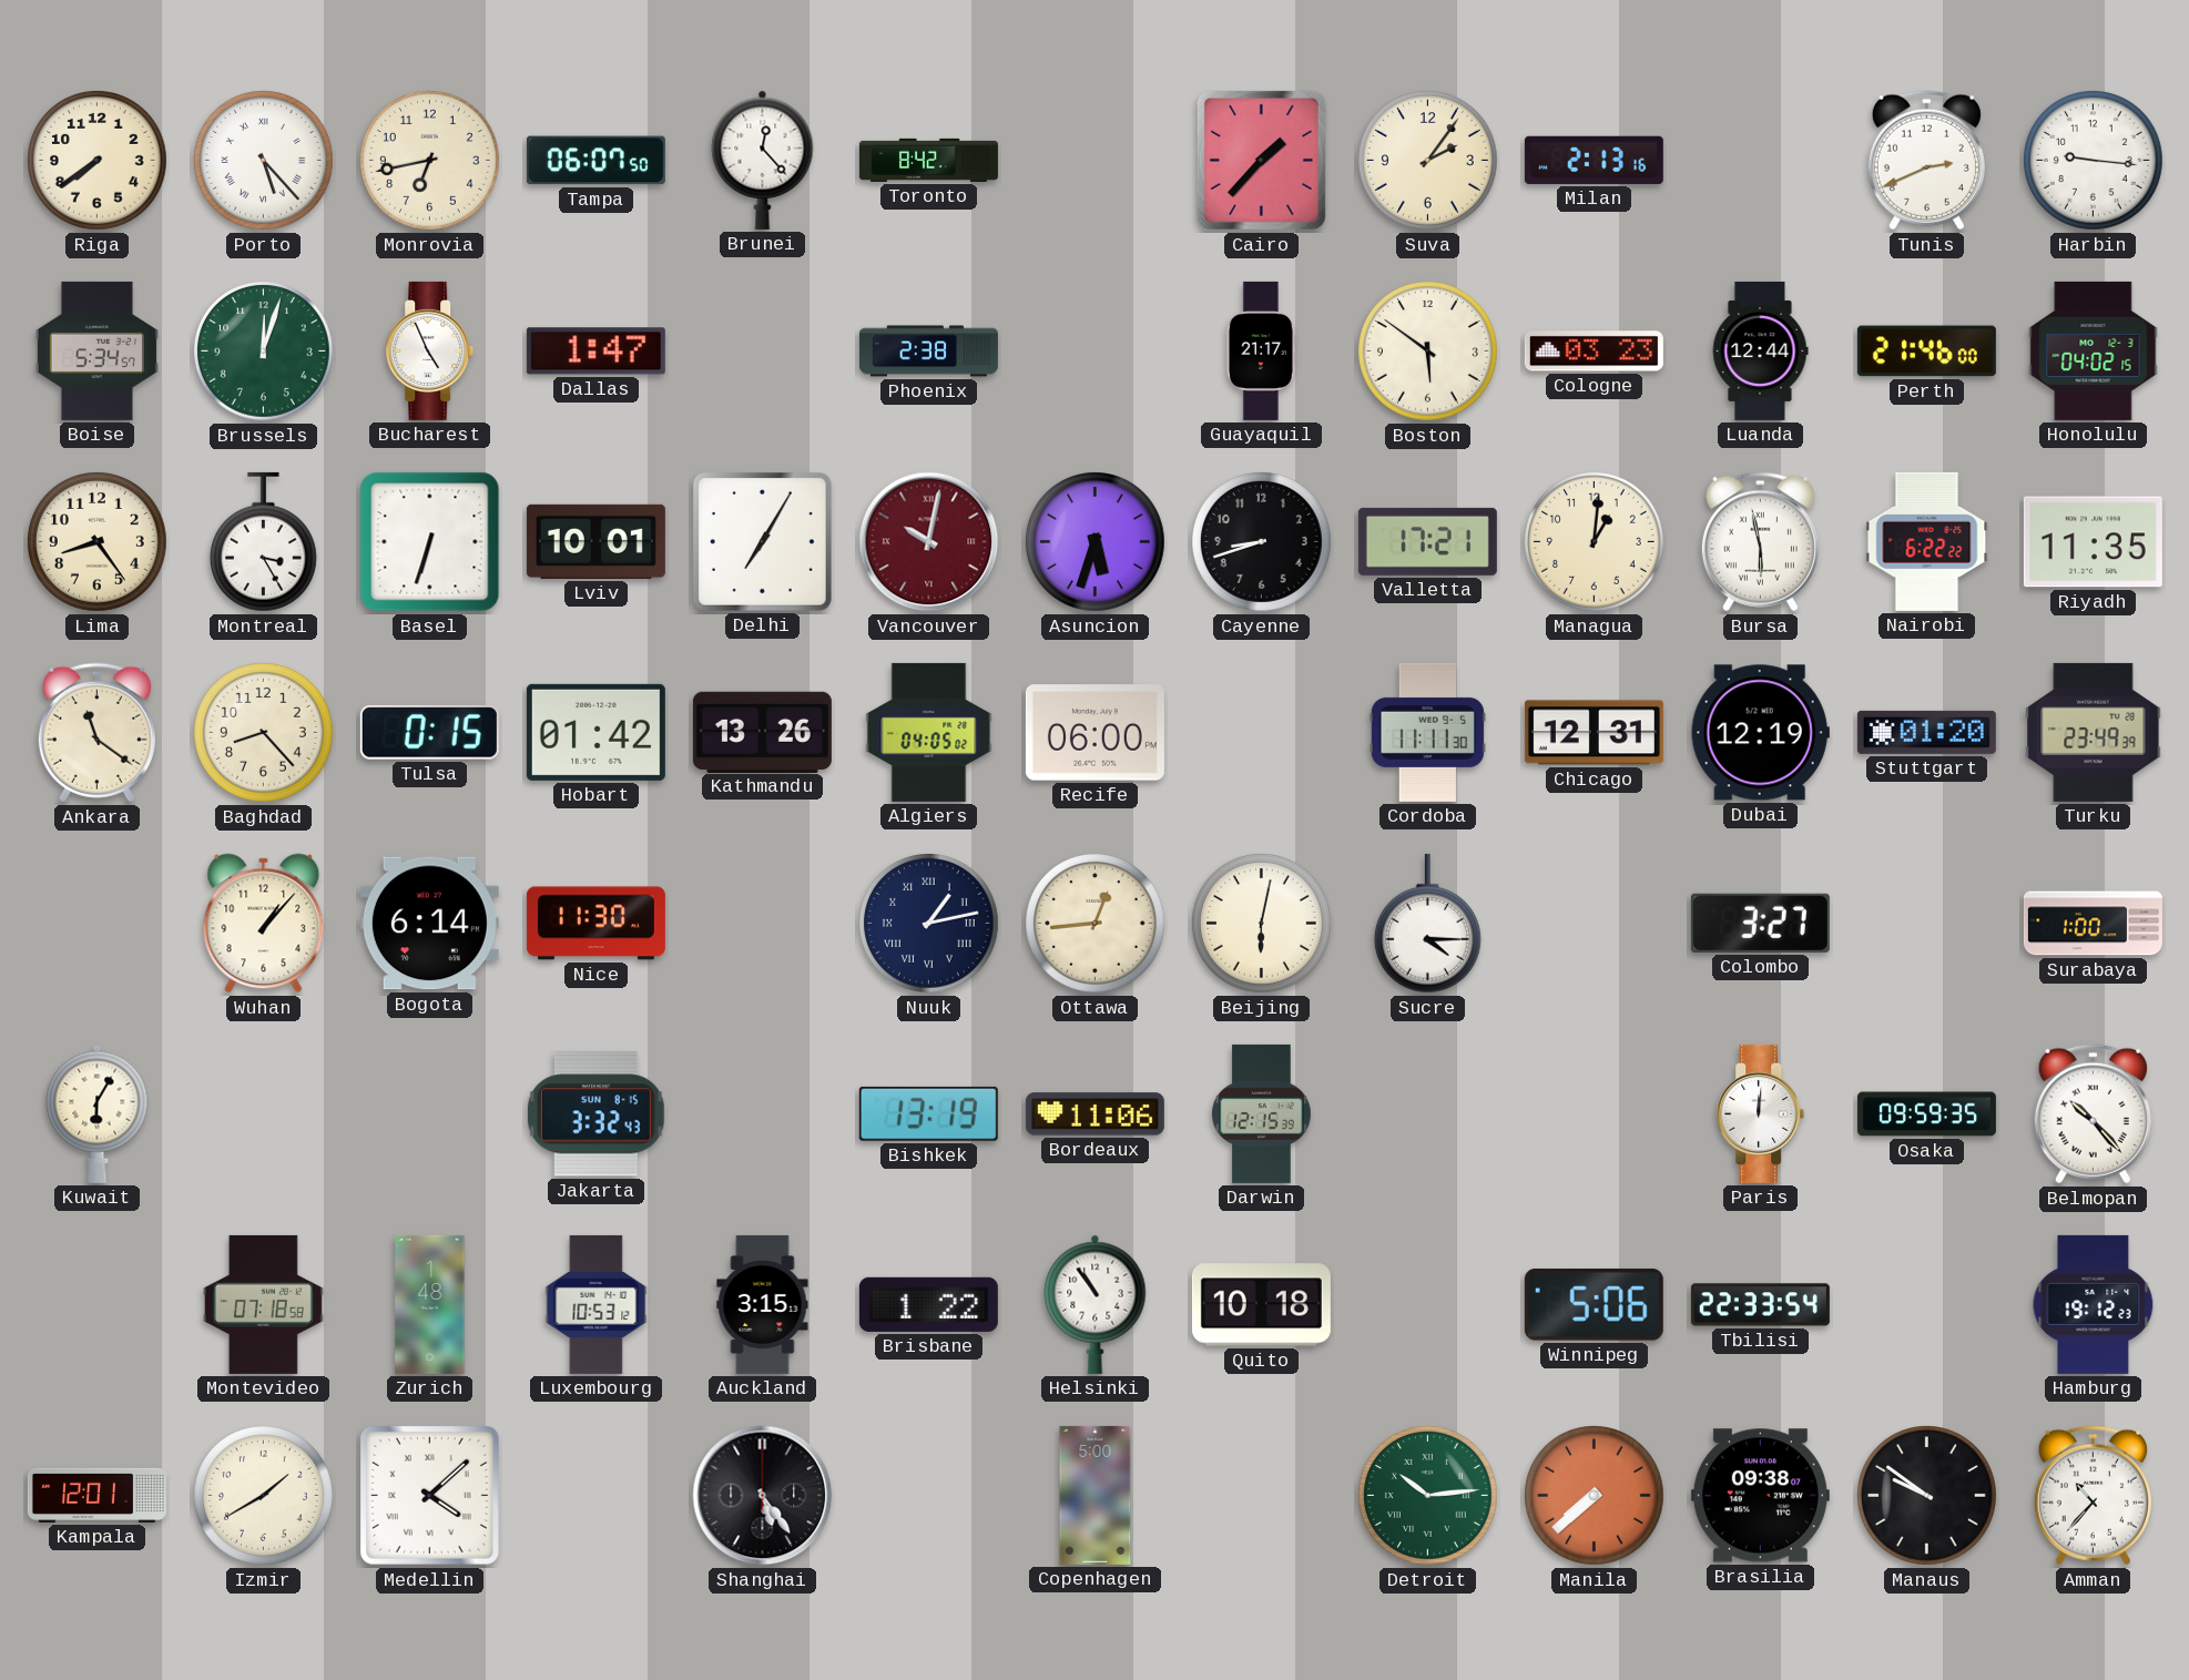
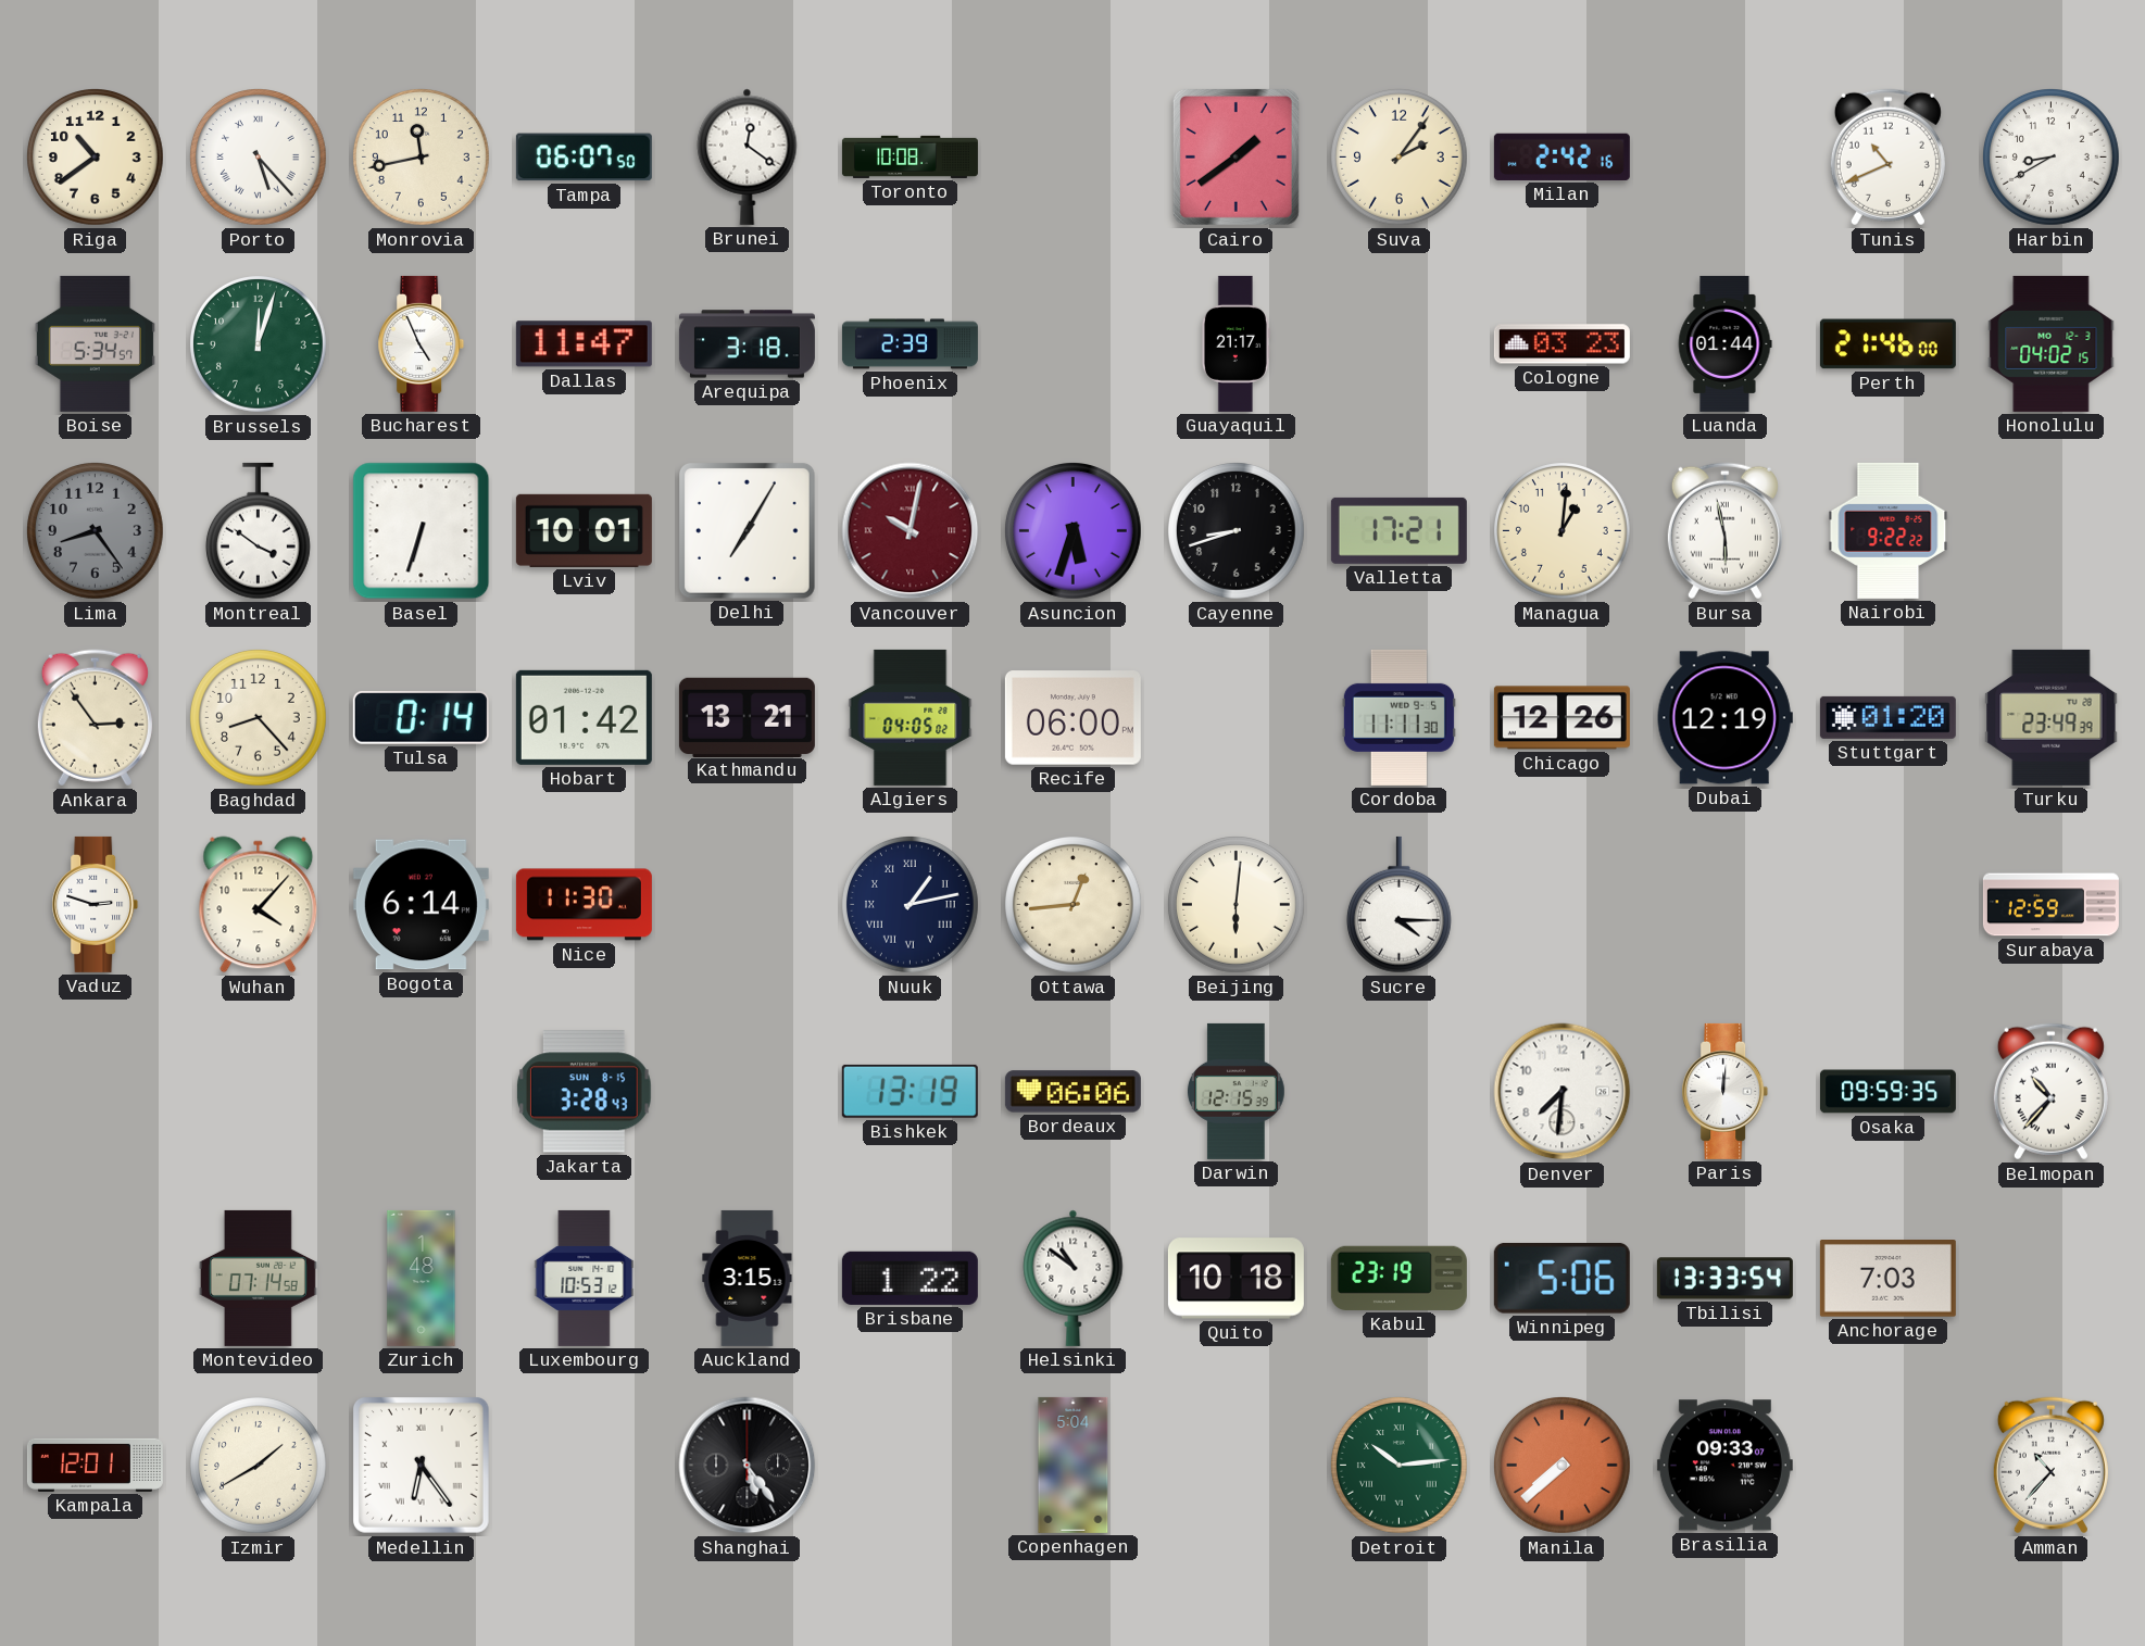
Riga: 7:39 -> 10:39 (96, 158)
Monrovia: 6:43 -> 11:43 (422, 158)
Brunei: 12:23 -> 12:21 (748, 156)
Toronto: 8:42 -> 10:08 (910, 156)
Cairo: 1:37 -> 1:39 (1235, 156)
Milan: 2:13 -> 2:42 (1561, 156)
Tunis: 2:41 -> 10:41 (1887, 158)
Harbin: 9:16 -> 8:40 (2052, 158)
Dallas: 1:47 -> 11:47 (584, 344)
Arequipa: none -> 3:18 (747, 344)
Phoenix: 2:38 -> 2:39 (910, 344)
Boston: 5:51 -> none (1428, 352)
Luanda: 12:44 -> 01:44 (1724, 343)
Lima dial: cream -> grey (96, 531)
Montreal: 3:25 -> 3:51 (258, 531)
Nairobi: 6:22 -> 9:22 (1889, 530)
Riyadh: 11:35 -> none (2093, 542)
Ankara: 11:21 -> 2:54 (95, 718)
Tulsa: 0:15 -> 0:14 (421, 717)
Kathmandu: 13:26 -> 13:21 (747, 717)
Chicago: 12:31 -> 12:26 (1561, 718)
Vaduz: none -> 2:48 (96, 904)
Wuhan: 1:07 -> 4:07 (259, 905)
Beijing: 6:02 -> 6:01 (1237, 905)
Colombo: 3:27 -> none (1760, 923)
Surabaya: 1:00 -> 12:59 (2050, 905)
Kuwait: 6:05 -> none (98, 1113)
Jakarta: 3:32 -> 3:28 (584, 1092)
Bordeaux: 11:06 -> 06:06 (1072, 1092)
Denver: none -> 7:31 (1563, 1092)
Belmopan: 10:23 -> 10:37 (2050, 1092)
Montevideo: 07:18 -> 07:14 (258, 1278)
Helsinki: 10:54 -> 10:51 (1074, 1278)
Kabul: none -> 23:19 (1398, 1278)
Tbilisi: 22:33 -> 13:33 (1724, 1279)
Anchorage: none -> 7:03 (1887, 1279)
Hamburg: 19:12 -> none (2094, 1304)
Medellin: 4:08 -> 6:24 (422, 1466)
Copenhagen: 5:00 -> 5:04 (1074, 1465)
Brasilia: 09:38 -> 09:33 (1724, 1466)
Manaus: 9:51 -> none (1927, 1496)
